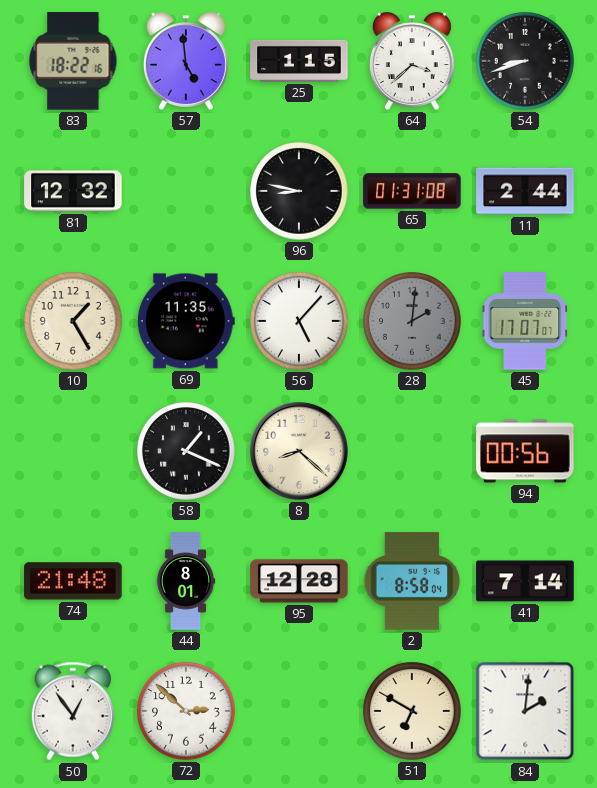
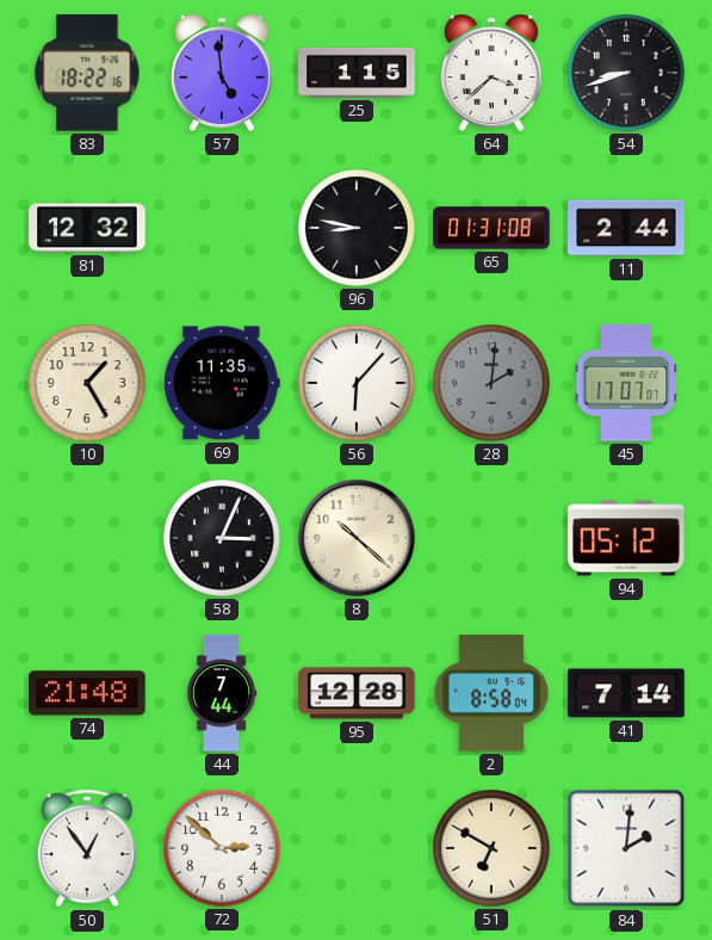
56: 5:07 -> 6:07 (357, 383)
58: 1:19 -> 3:04 (222, 538)
8: 8:22 -> 10:22 (357, 538)
94: 00:56 -> 05:12 (626, 538)
44: 8:01 -> 7:44 (222, 693)
